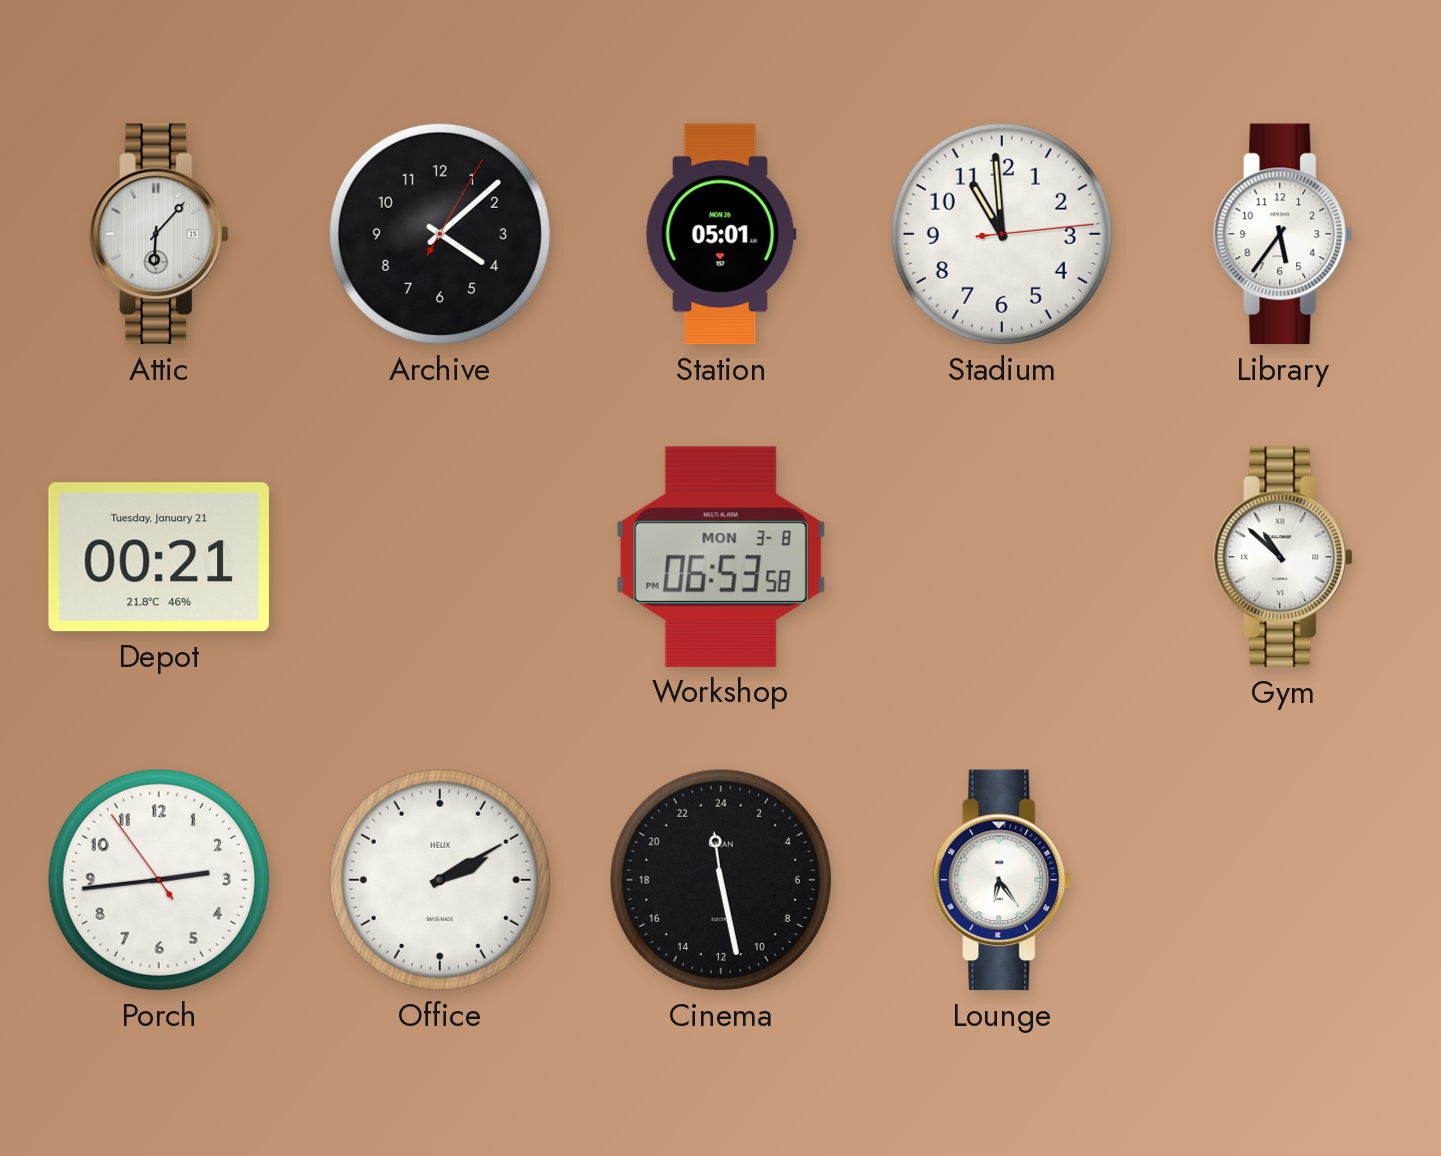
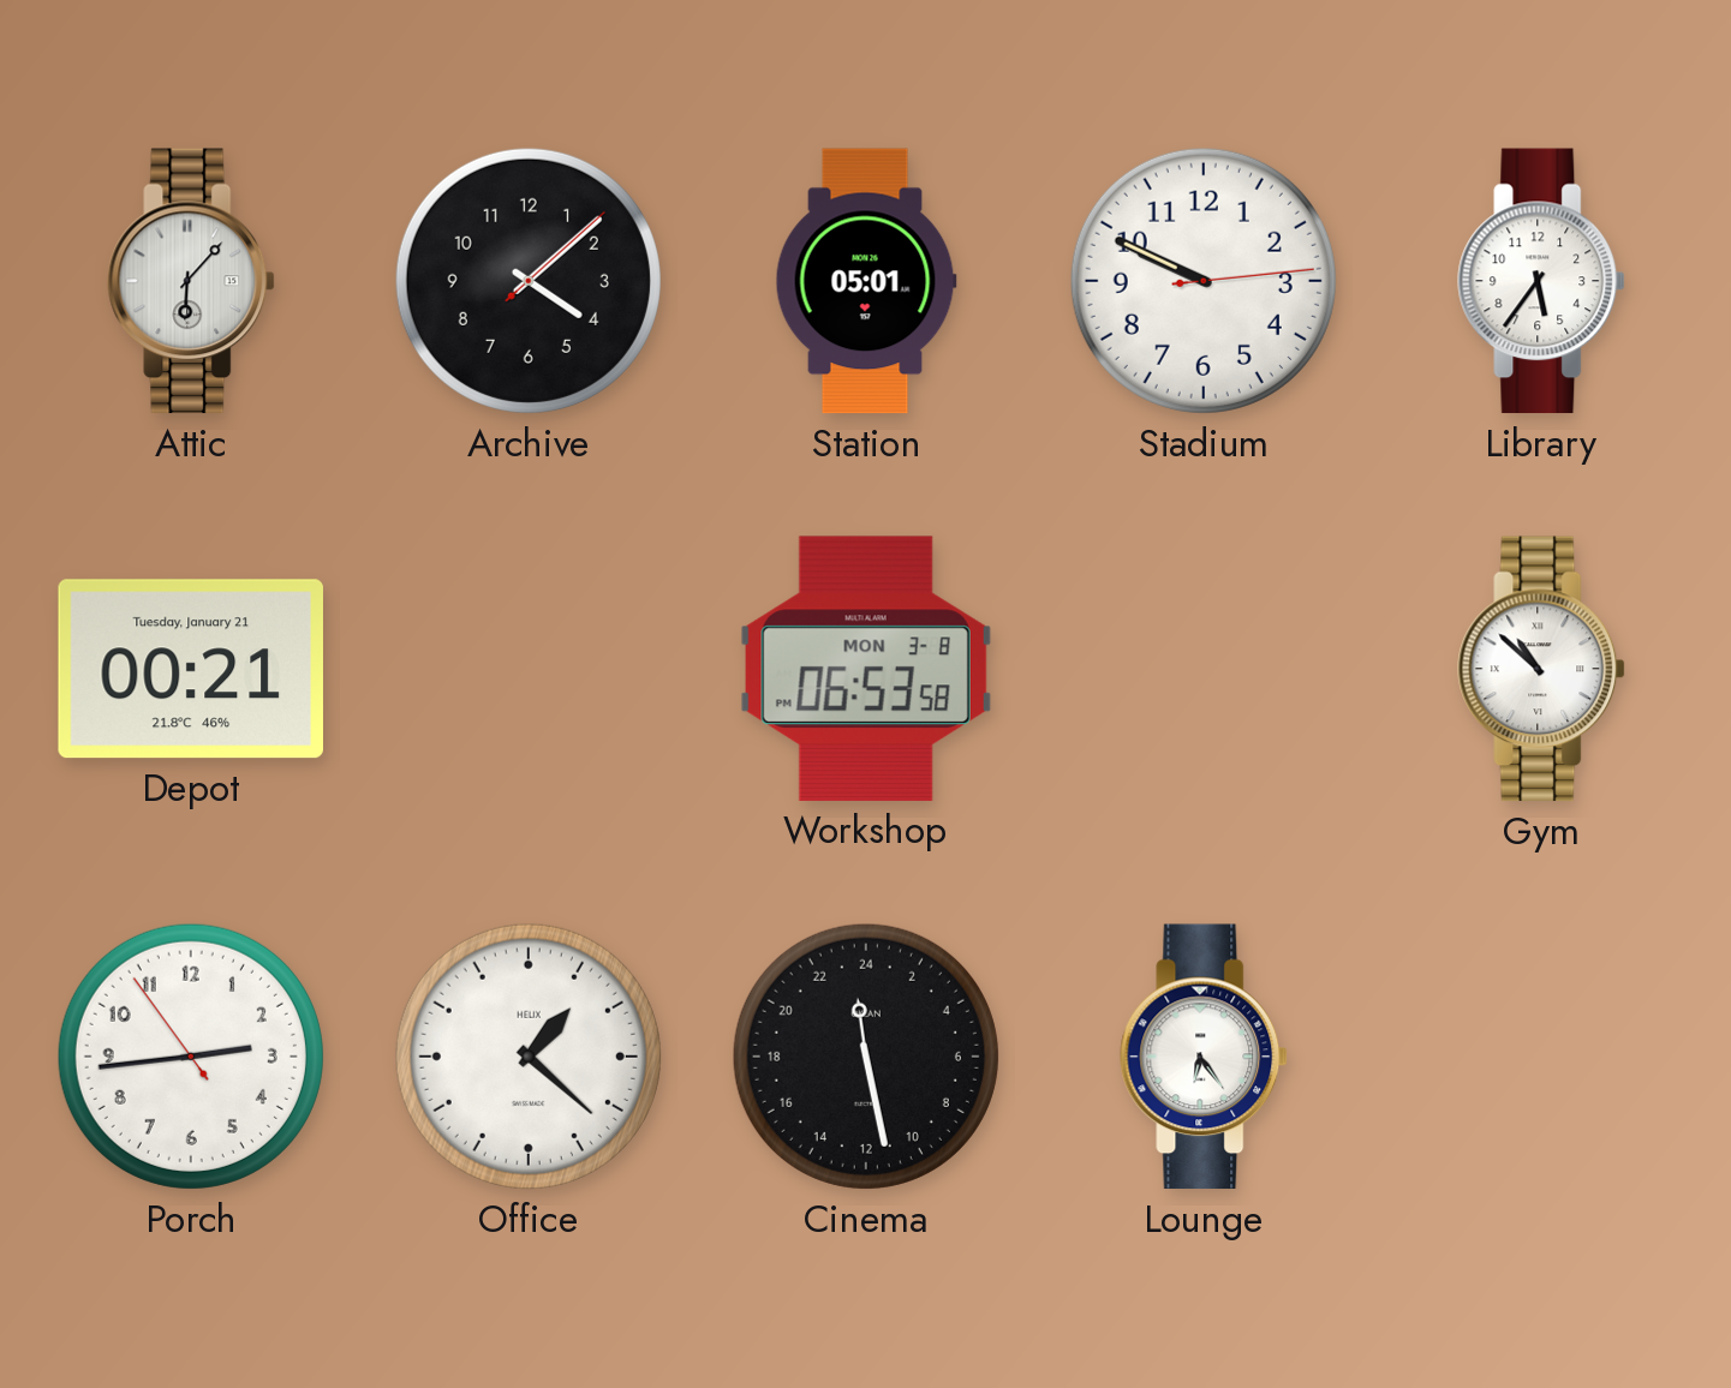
Archive: 4:08:05 -> 4:08:08 (529, 281)
Stadium: 10:59 -> 9:49 (1204, 281)
Office: 2:10 -> 1:22 (529, 1057)
